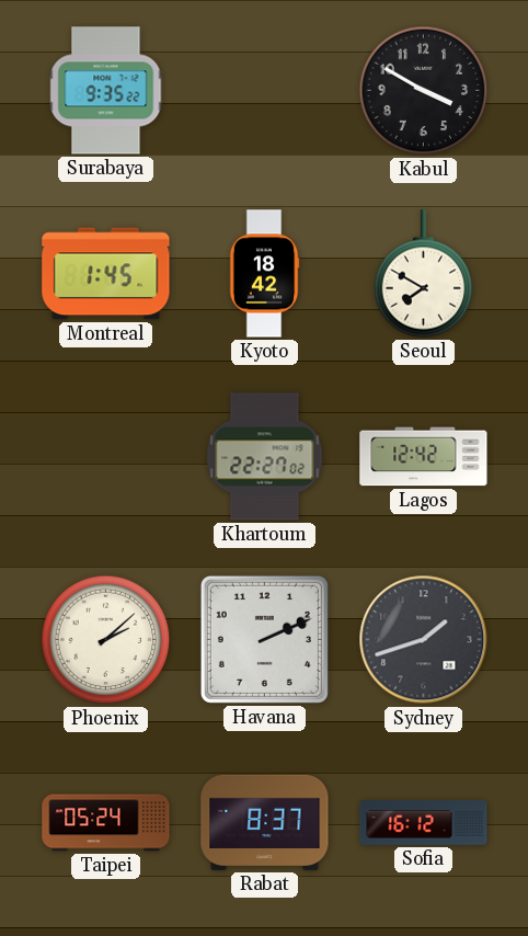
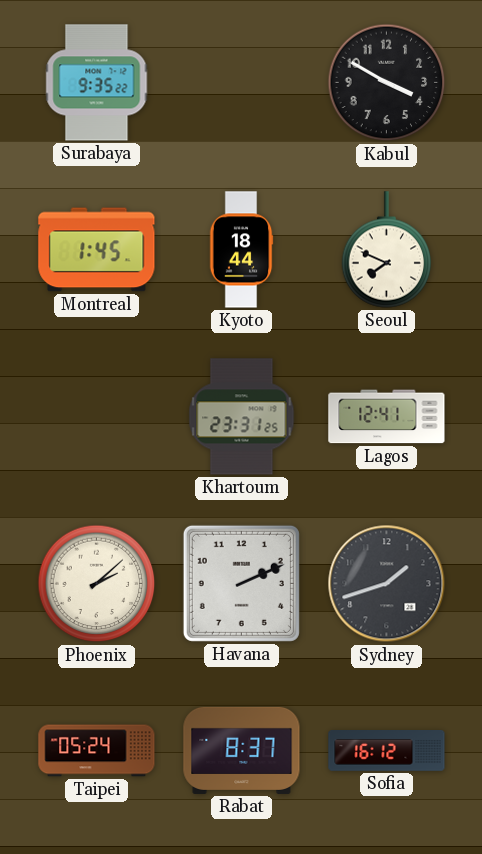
Kyoto: 18:42 -> 18:44 (241, 250)
Seoul: 7:50 -> 7:49 (387, 250)
Khartoum: 22:27 -> 23:31 (242, 417)
Lagos: 12:42 -> 12:41 (387, 417)
